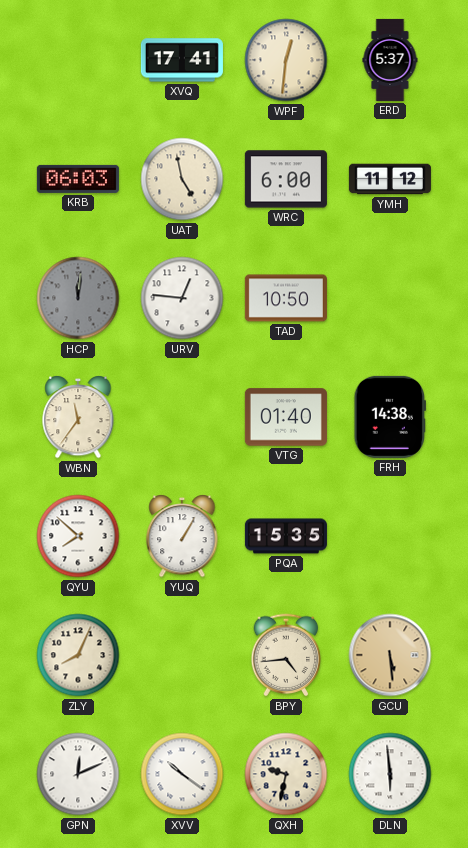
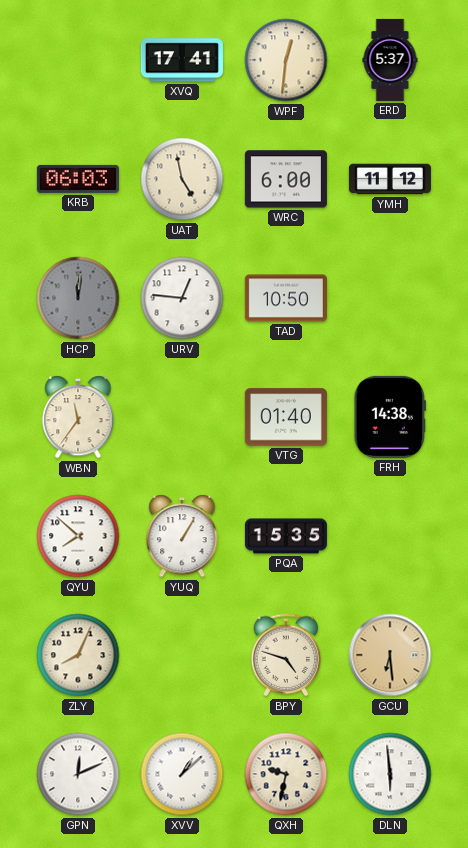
BPY: 4:44 -> 4:48 (286, 655)
GCU: 5:29 -> 6:29 (390, 655)
XVV: 10:21 -> 1:08 (182, 774)
